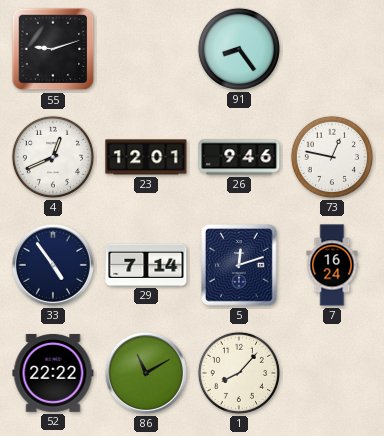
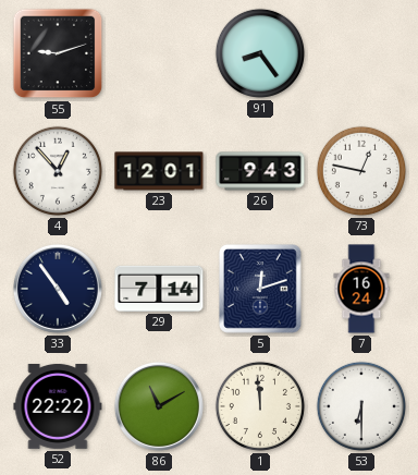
4: 12:41 -> 12:53 (58, 171)
26: 9:46 -> 9:43 (260, 171)
1: 8:07 -> 11:59 (260, 406)
53: none -> 6:30 (361, 406)
